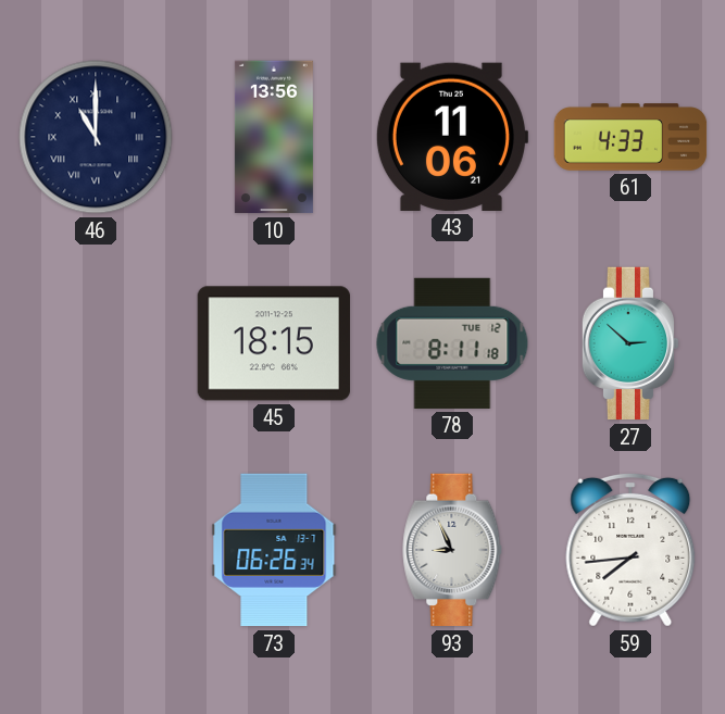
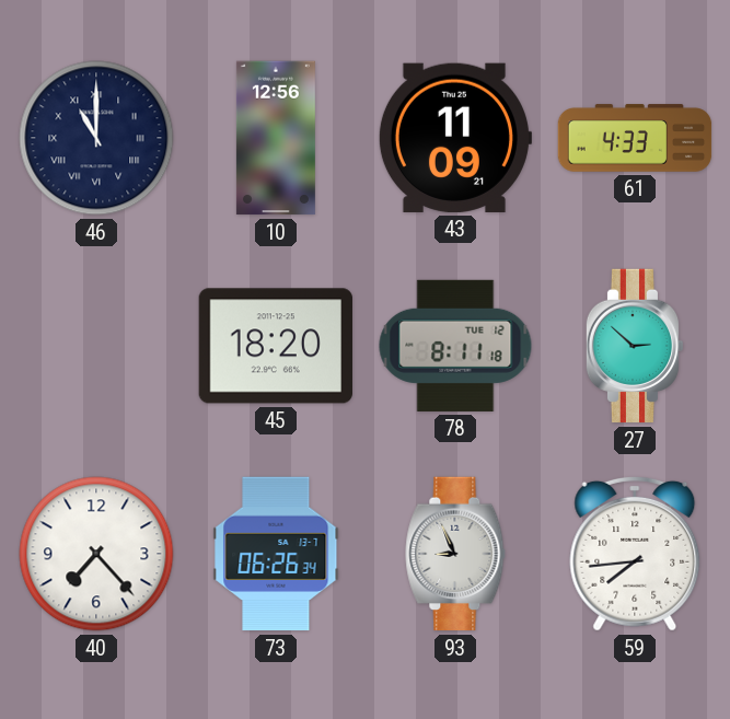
10: 13:56 -> 12:56 (276, 138)
43: 11:06 -> 11:09 (454, 138)
45: 18:15 -> 18:20 (275, 346)
40: none -> 7:23 (96, 554)
